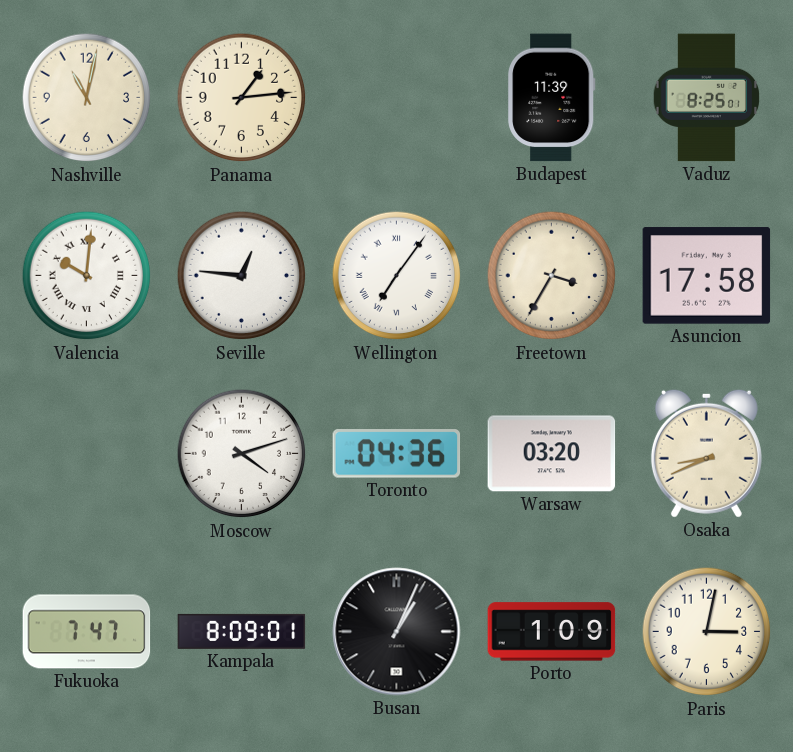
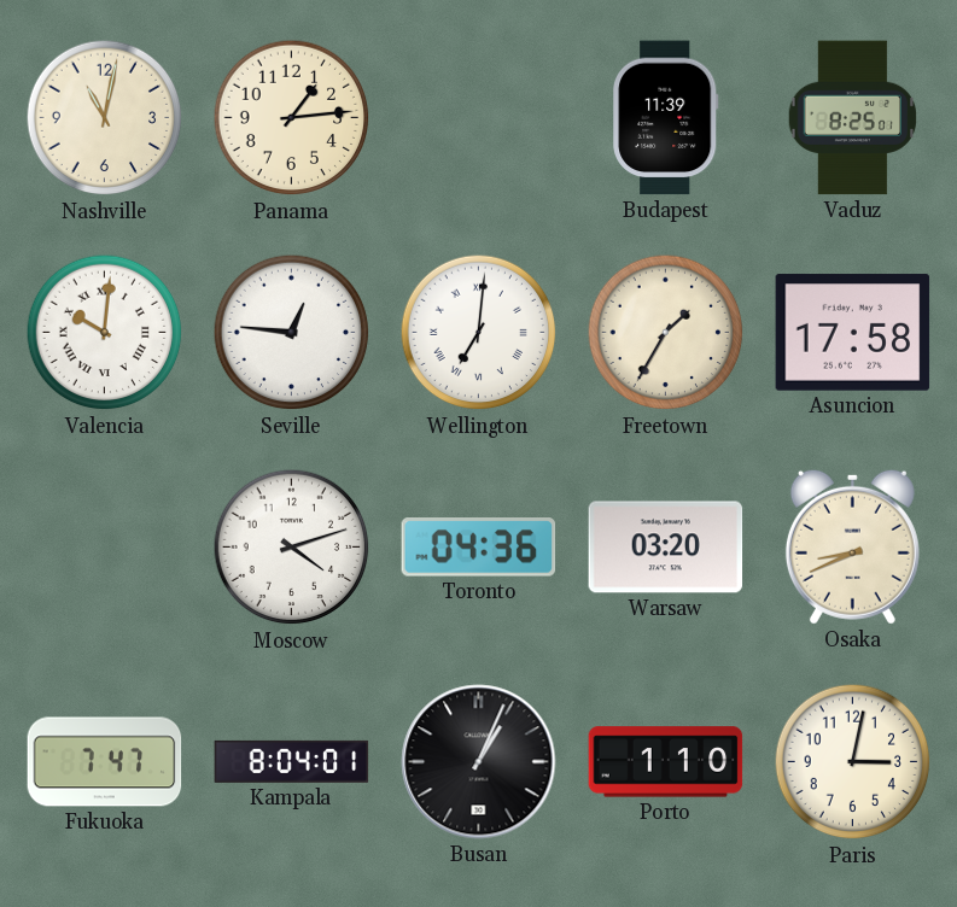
Wellington: 7:06 -> 7:01 (479, 333)
Freetown: 3:35 -> 1:35 (666, 333)
Kampala: 8:09 -> 8:04 (292, 761)
Porto: 1:09 -> 1:10 (666, 762)
